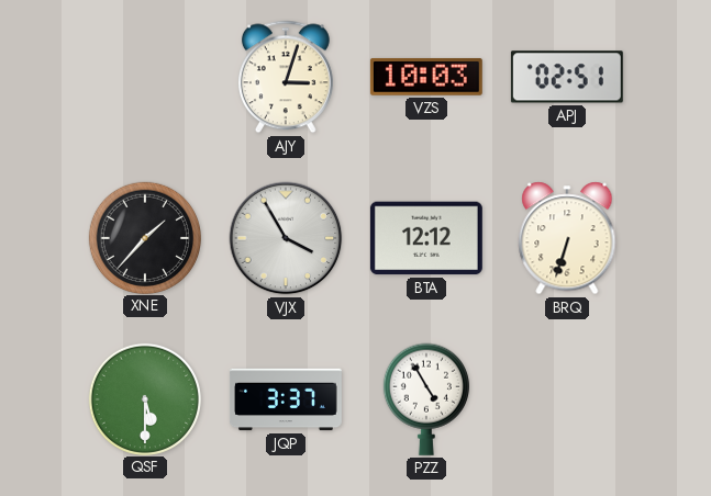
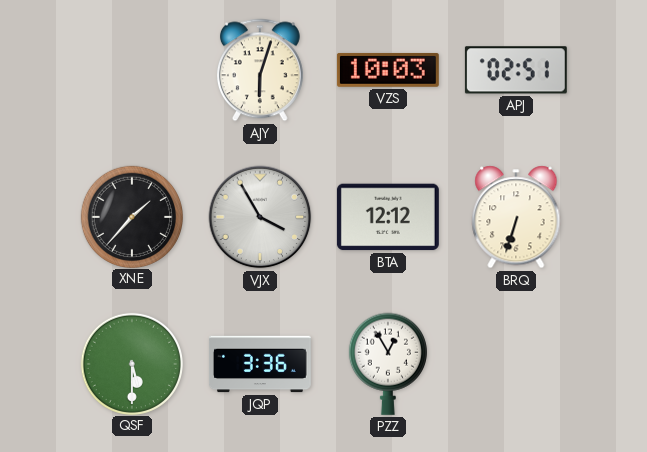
AJY: 3:03 -> 6:03 (260, 70)
JQP: 3:37 -> 3:36 (260, 364)
PZZ: 4:55 -> 12:55 (388, 364)
